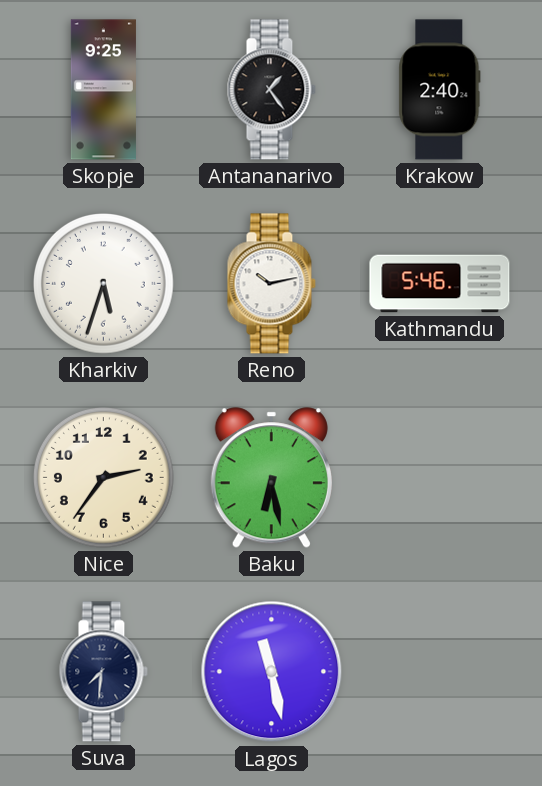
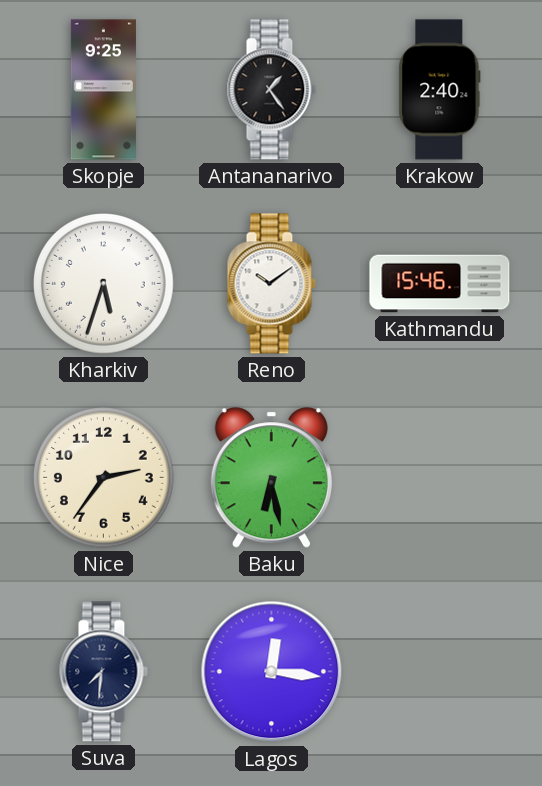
Reno: 10:13 -> 10:09 (271, 284)
Kathmandu: 5:46 -> 15:46 (440, 284)
Lagos: 11:28 -> 12:16 (272, 672)
